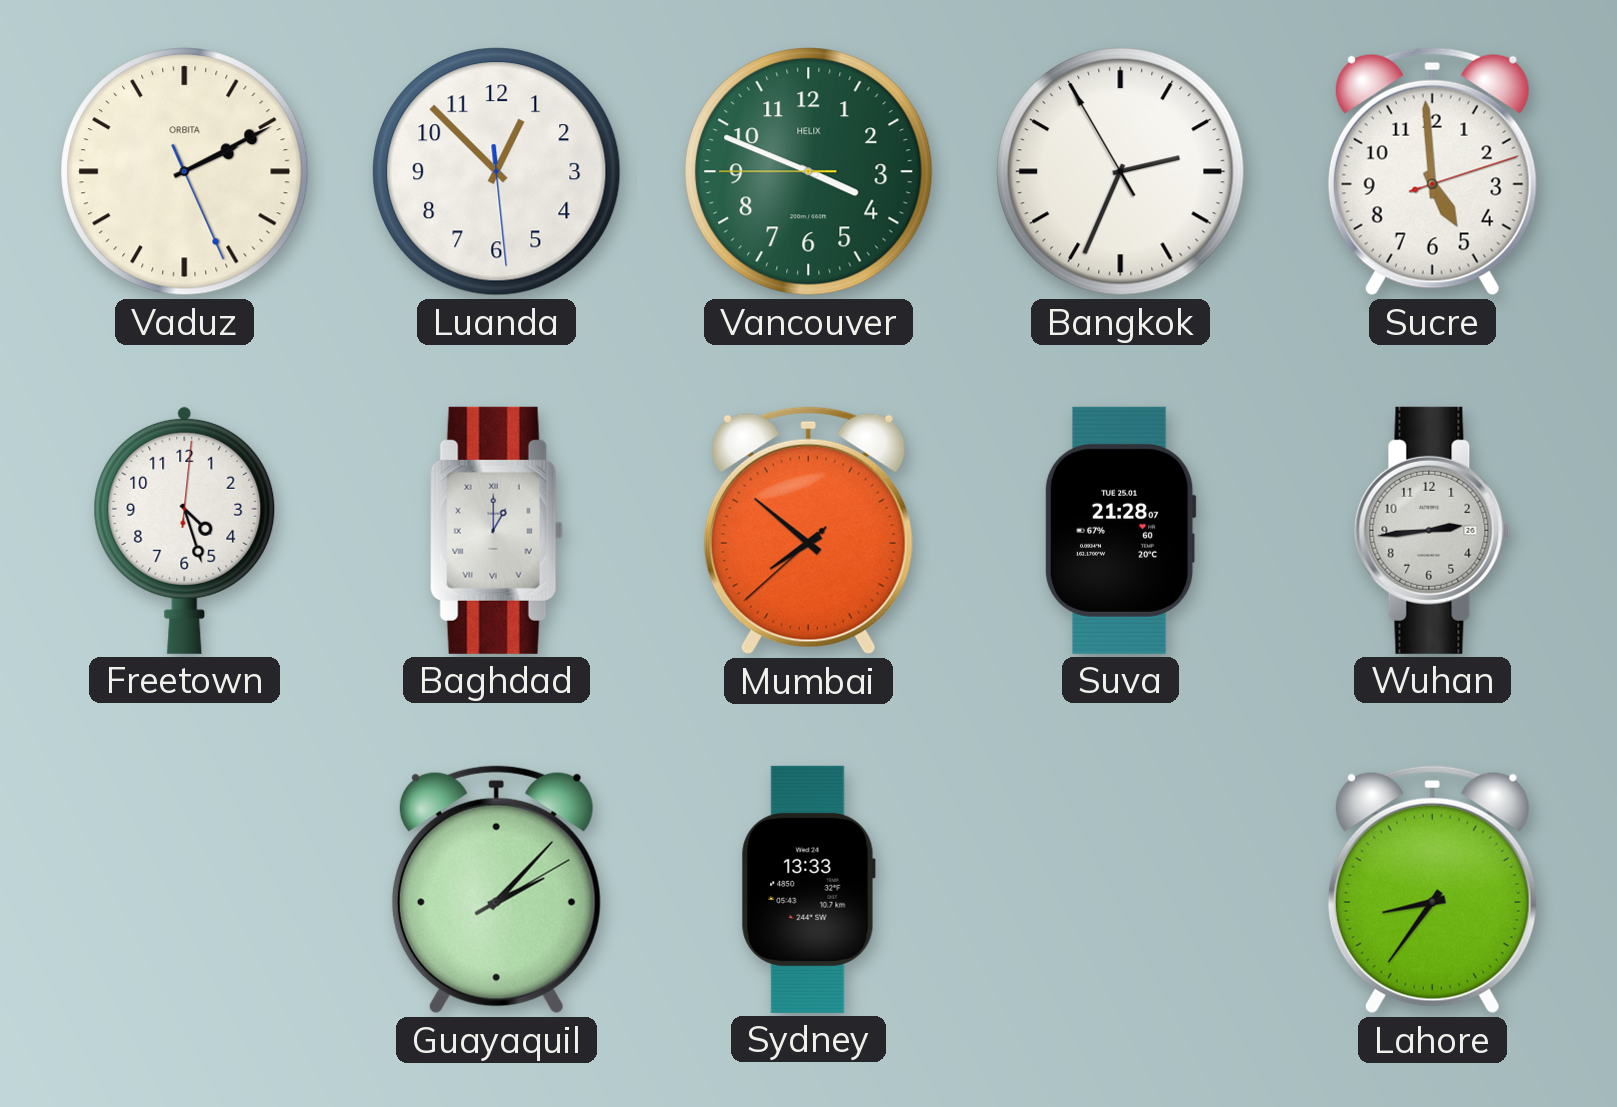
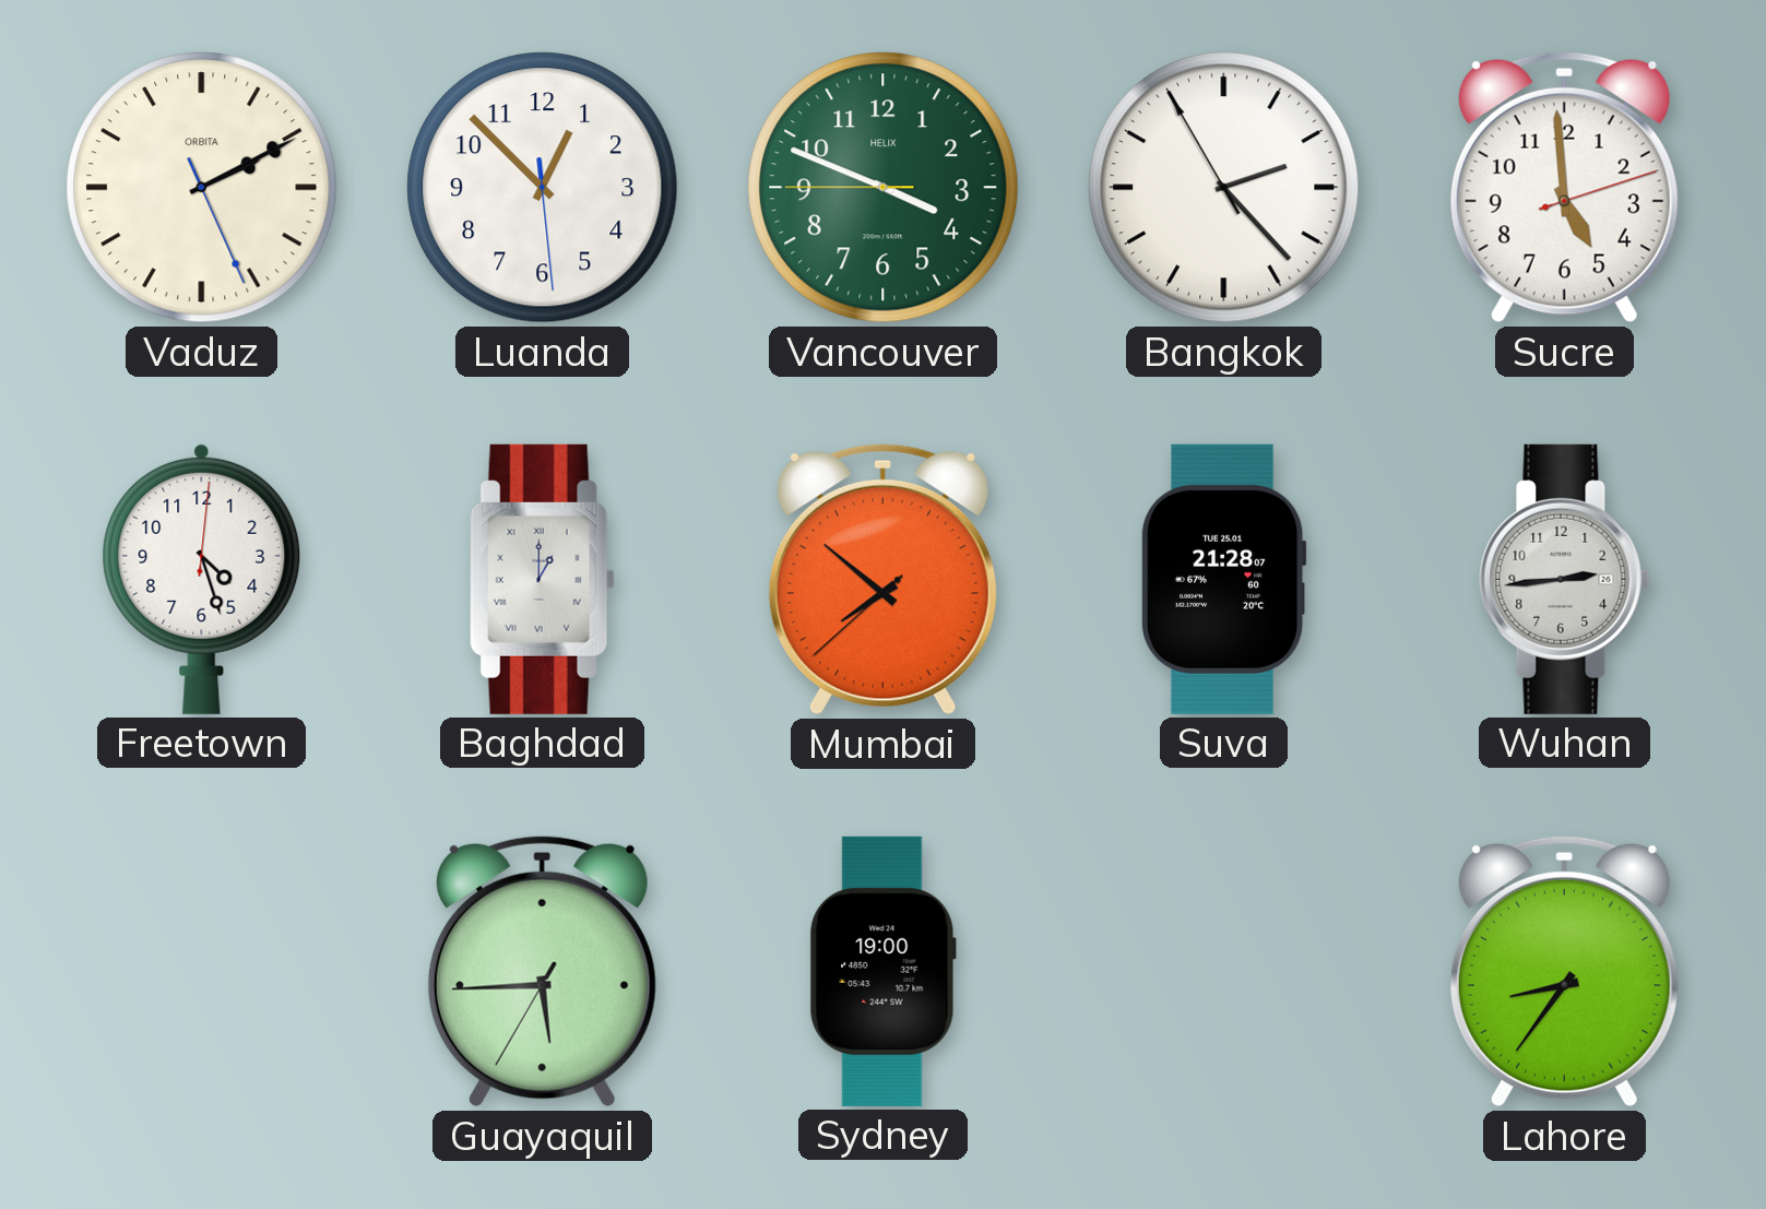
Bangkok: 2:33 -> 2:22 (1224, 188)
Guayaquil: 2:07 -> 5:44 (542, 971)
Sydney: 13:33 -> 19:00 (882, 971)
